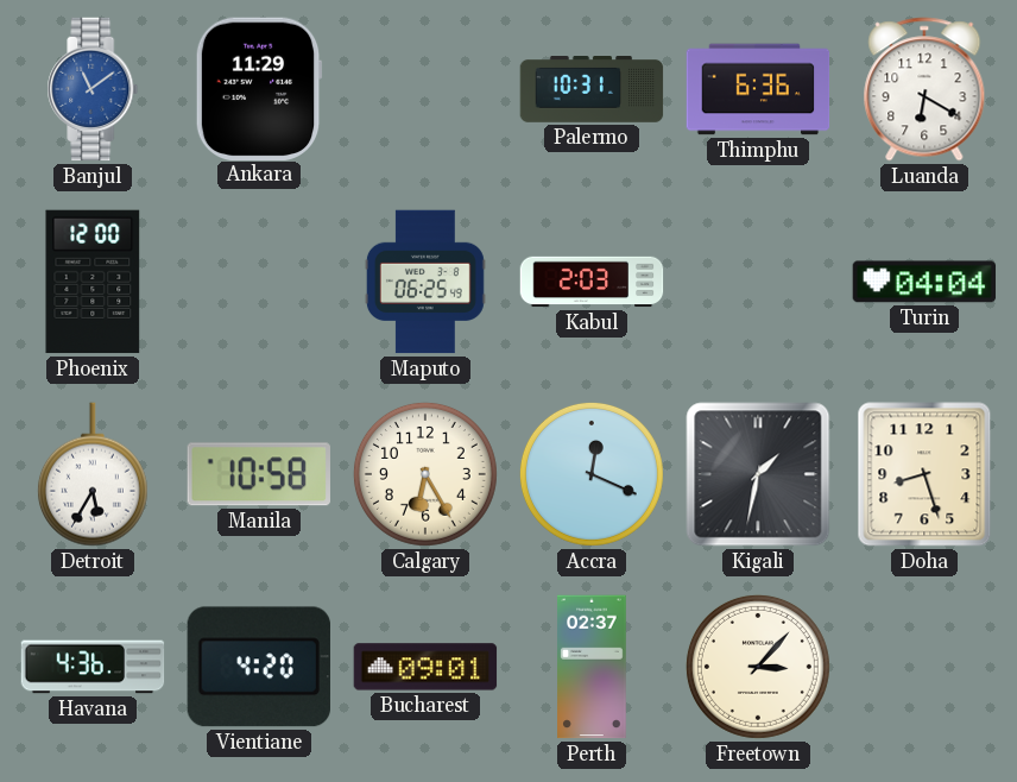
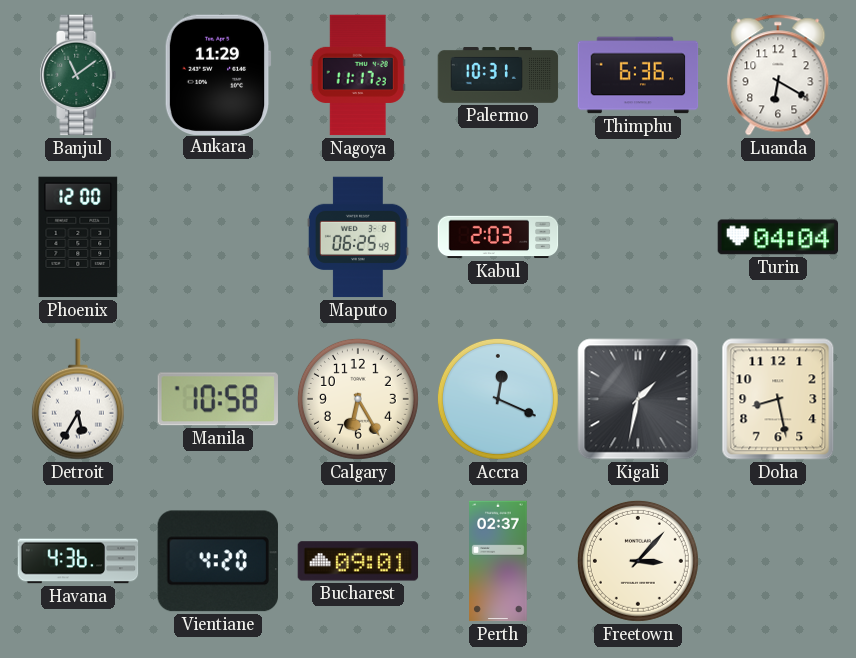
Banjul dial: blue -> green (78, 75)
Nagoya: none -> 11:17 (358, 75)
Doha: 8:27 -> 8:28 (778, 399)
